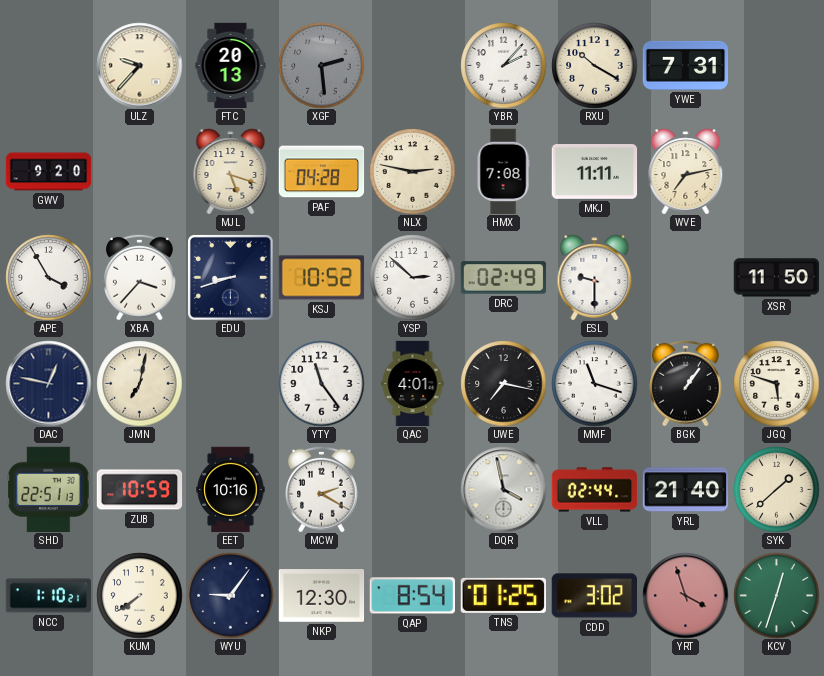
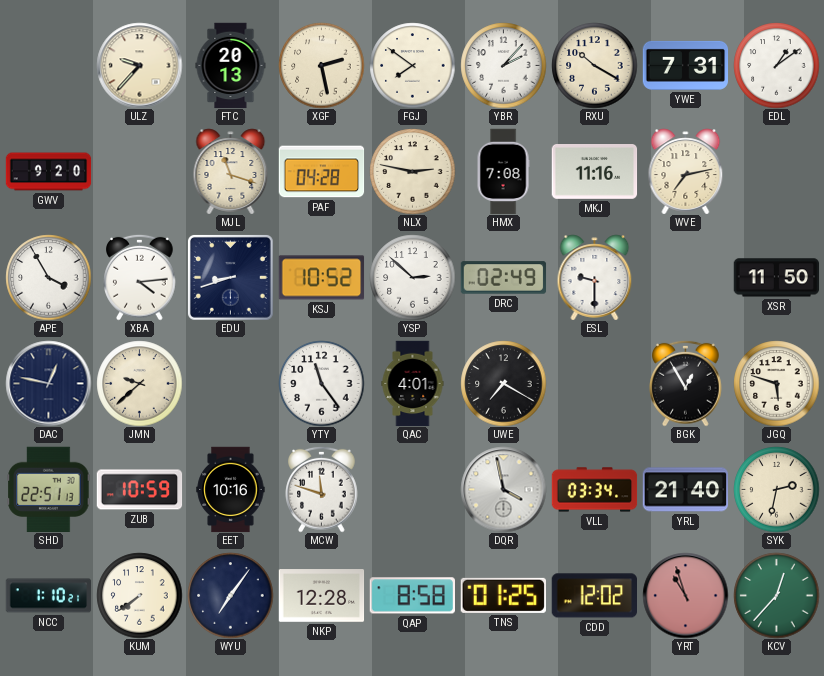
XGF: 2:29 -> 2:28 (321, 65)
XGF dial: grey -> cream (321, 65)
FGJ: none -> 7:51 (412, 65)
EDL: none -> 1:09 (776, 65)
MJL: 5:18 -> 11:18 (231, 171)
MKJ: 11:11 -> 11:16 (594, 172)
XBA: 3:37 -> 4:14 (140, 277)
JMN: 7:02 -> 9:38 (139, 383)
UWE: 7:17 -> 7:20 (503, 383)
MMF: 11:18 -> none (594, 383)
BGK: 1:06 -> 12:55 (686, 383)
MCW: 2:20 -> 11:48 (322, 489)
VLL: 02:44 -> 03:34 (594, 490)
SYK: 1:38 -> 2:32 (776, 489)
WYU: 9:06 -> 7:06 (230, 595)
NKP: 12:30 -> 12:28 (321, 596)
QAP: 8:54 -> 8:58 (412, 596)
CDD: 3:02 -> 12:02 (594, 596)
YRT: 3:57 -> 10:57 (685, 595)
KCV: 12:33 -> 12:37 (776, 595)
